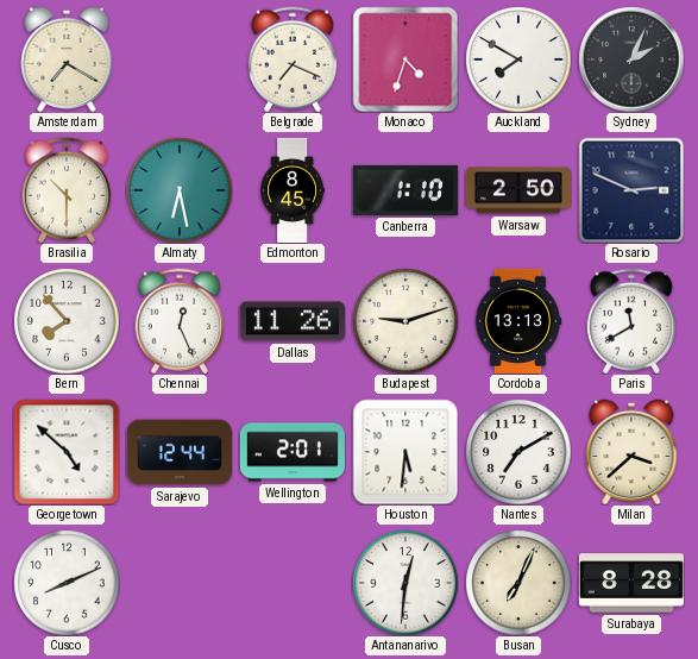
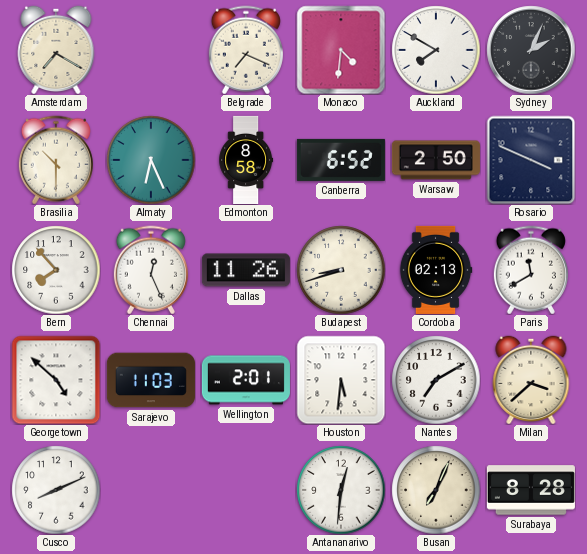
Monaco: 4:33 -> 4:31 (341, 50)
Almaty: 6:28 -> 6:26 (151, 160)
Edmonton: 8:45 -> 8:58 (246, 160)
Canberra: 1:10 -> 6:52 (341, 160)
Rosario: 2:49 -> 3:49 (531, 160)
Budapest: 9:12 -> 8:42 (341, 270)
Cordoba: 13:13 -> 02:13 (436, 270)
Sarajevo: 12:44 -> 11:03 (151, 380)
